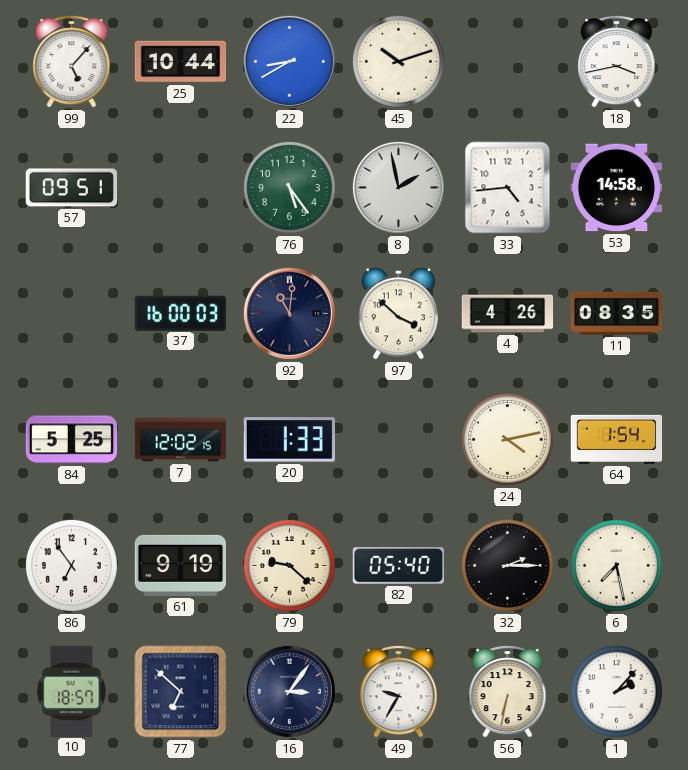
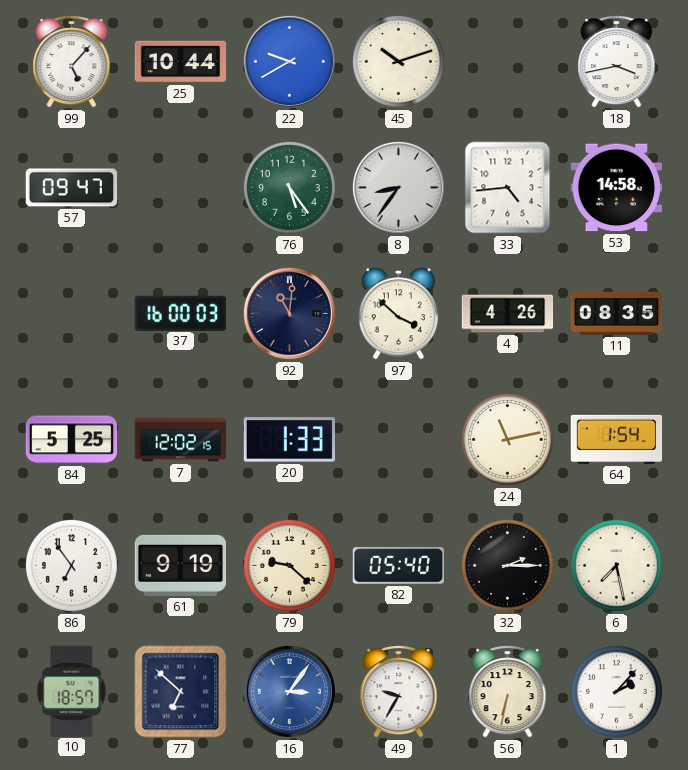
22: 8:40 -> 9:40 (289, 61)
57: 09:51 -> 09:47 (72, 188)
8: 1:58 -> 8:36 (398, 187)
24: 4:13 -> 11:13 (507, 439)
16 dial: navy -> blue (289, 691)
